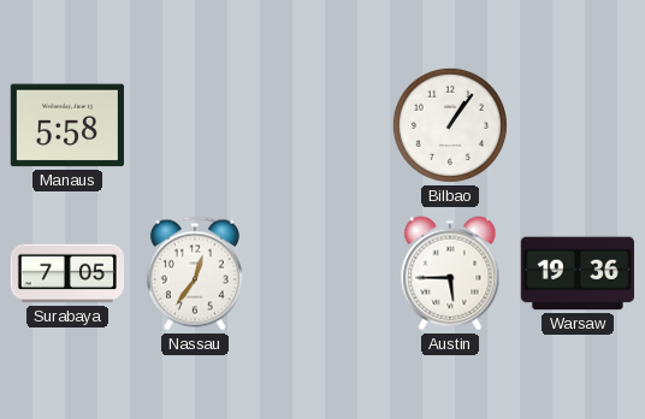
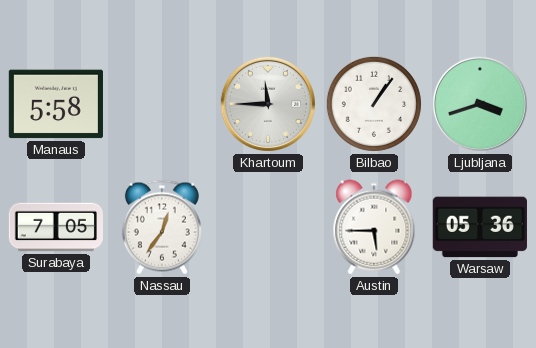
Khartoum: none -> 11:45 (268, 104)
Ljubljana: none -> 3:42 (480, 104)
Warsaw: 19:36 -> 05:36 (480, 227)
